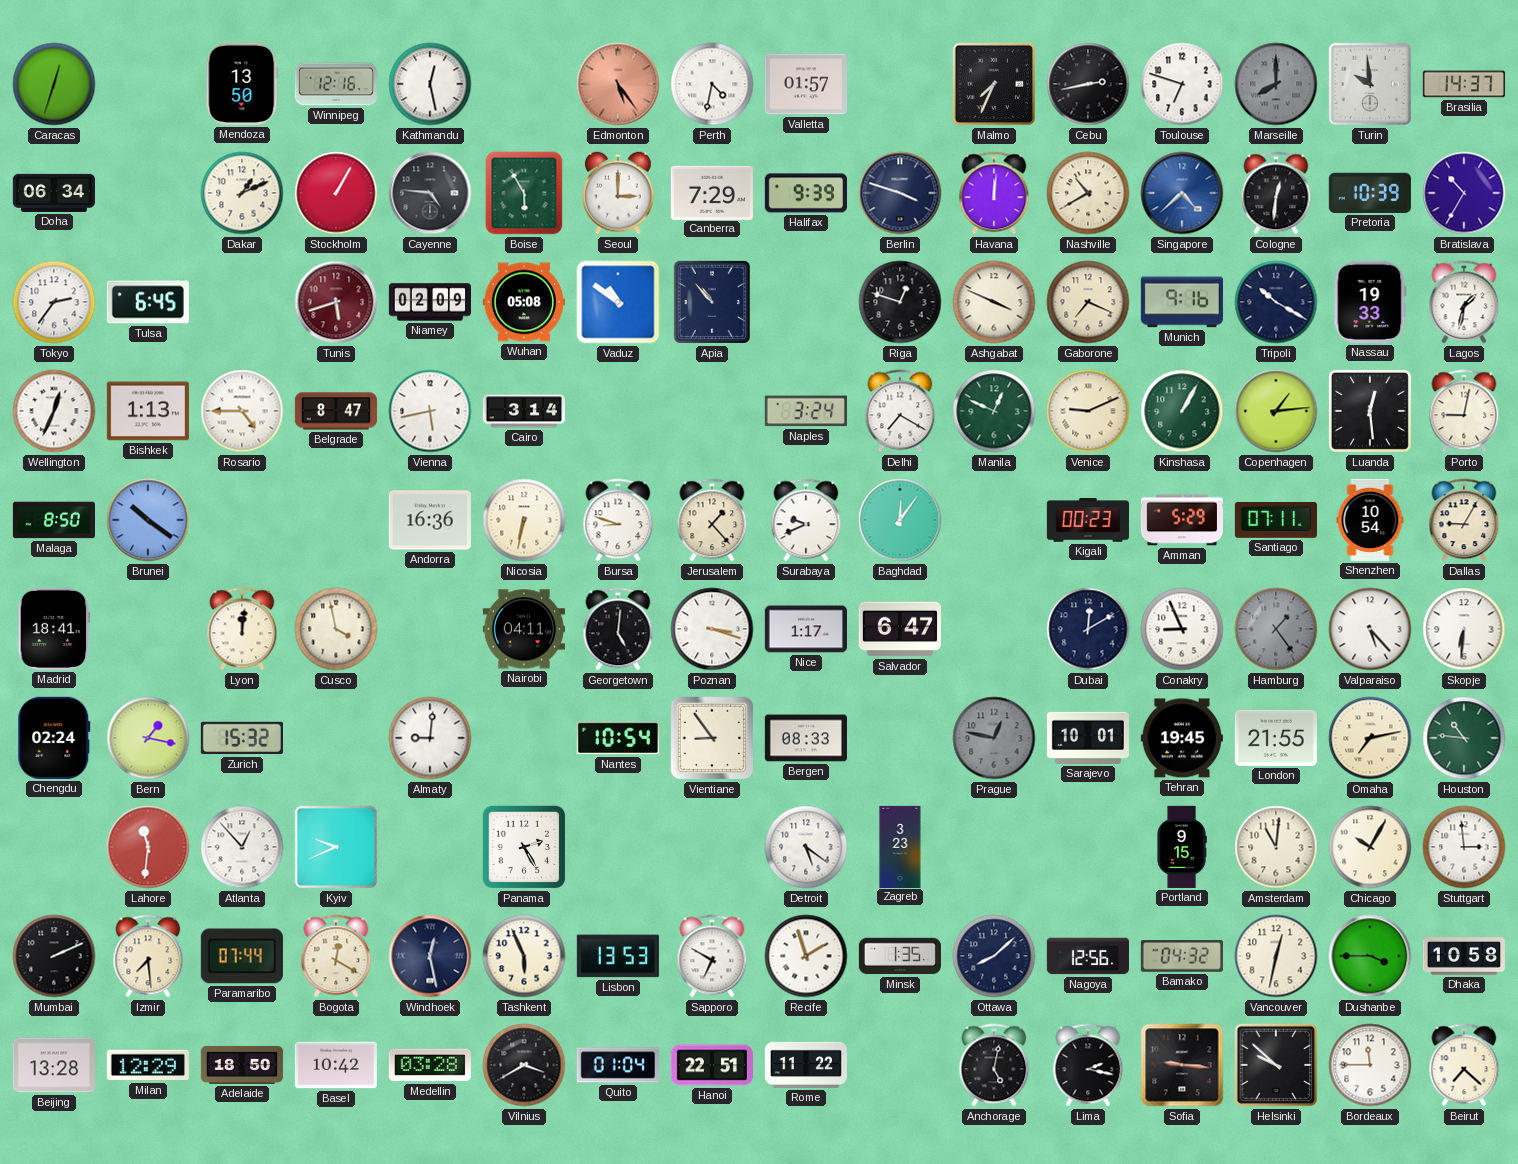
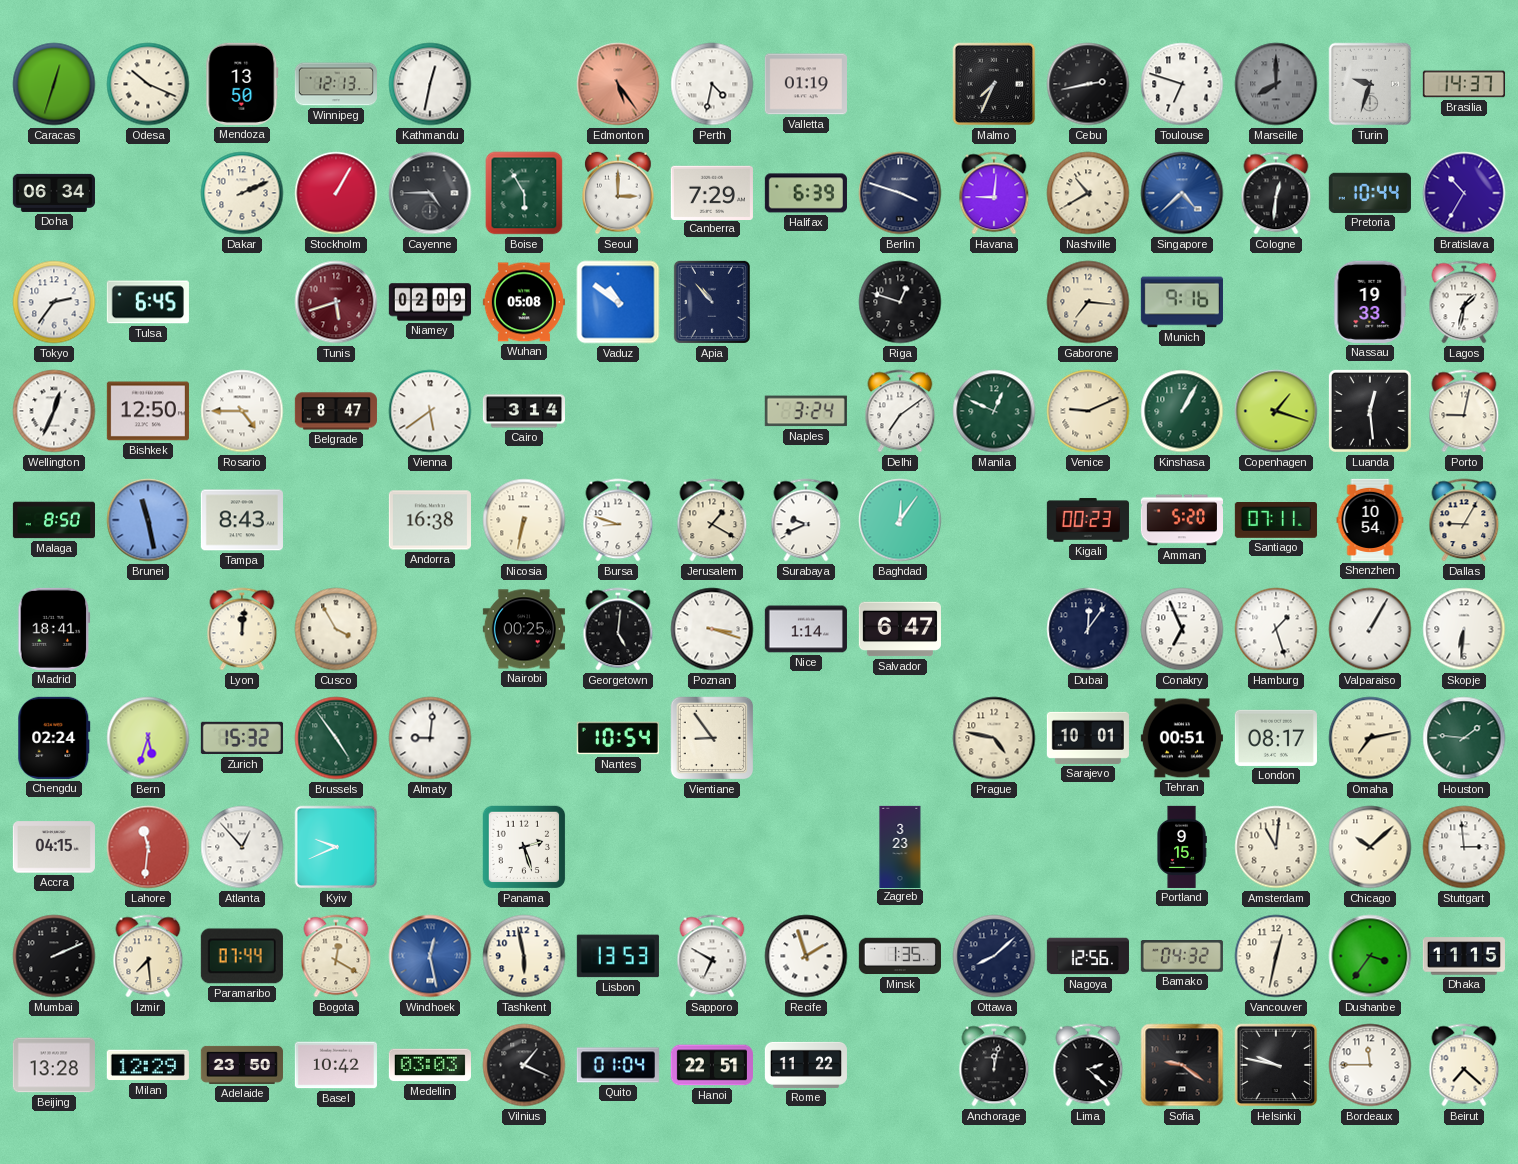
Odesa: none -> 10:19 (148, 84)
Winnipeg: 12:16 -> 12:13 (336, 84)
Kathmandu: 12:28 -> 12:32 (430, 84)
Valletta: 01:57 -> 01:19 (806, 84)
Turin: 9:59 -> 9:33 (1370, 84)
Dakar: 1:11 -> 2:11 (242, 193)
Cayenne: 4:46 -> 4:45 (430, 193)
Halifax: 9:39 -> 6:39 (806, 193)
Havana: 12:01 -> 9:01 (994, 193)
Pretoria: 10:39 -> 10:44 (1370, 193)
Ashgabat: 3:49 -> none (994, 302)
Gaborone: 7:19 -> 7:16 (1088, 302)
Tripoli: 10:20 -> none (1276, 302)
Bishkek: 1:13 -> 12:50 (148, 411)
Vienna: 5:43 -> 5:39 (430, 411)
Delhi: 7:20 -> 7:09 (900, 411)
Copenhagen: 1:14 -> 1:18 (1276, 411)
Brunei: 10:21 -> 11:28 (148, 520)
Tampa: none -> 8:43 (242, 520)
Andorra: 16:36 -> 16:38 (430, 520)
Jerusalem: 1:23 -> 1:20 (712, 520)
Amman: 5:29 -> 5:20 (1181, 520)
Cusco: 3:58 -> 3:55 (336, 629)
Nairobi: 04:11 -> 00:25 (524, 629)
Nice: 1:17 -> 1:14 (806, 629)
Dubai: 12:10 -> 12:06 (1088, 629)
Conakry: 8:56 -> 6:56 (1182, 629)
Hamburg: 1:24 -> 1:27 (1276, 629)
Hamburg dial: grey -> white (1276, 629)
Valparaiso: 5:23 -> 1:05 (1370, 629)
Bern: 1:17 -> 5:33 (148, 738)
Brussels: none -> 4:54 (336, 738)
Bergen: 08:33 -> none (806, 738)
Prague: 12:47 -> 4:47 (994, 738)
Prague dial: grey -> cream (994, 738)
Tehran: 19:45 -> 00:51 (1182, 738)
London: 21:55 -> 08:17 (1276, 738)
Houston: 10:46 -> 1:46 (1464, 738)
Accra: none -> 04:15 (54, 847)
Panama: 2:25 -> 2:27 (524, 847)
Detroit: 5:21 -> none (806, 847)
Chicago: 10:05 -> 10:08 (1370, 847)
Windhoek dial: navy -> blue (430, 956)
Tashkent: 5:56 -> 5:58 (524, 956)
Dushanbe: 3:45 -> 3:36 (1370, 956)
Dhaka: 10:58 -> 11:15 (1464, 956)
Adelaide: 18:50 -> 23:50 (242, 1065)
Medellin: 03:28 -> 03:03 (430, 1065)
Vilnius: 3:40 -> 1:19 (524, 1065)
Anchorage: 5:02 -> 12:02 (994, 1065)
Lima: 2:17 -> 2:22 (1088, 1065)
Sofia: 9:16 -> 9:21 (1182, 1065)
Helsinki: 9:52 -> 9:47 (1276, 1065)
